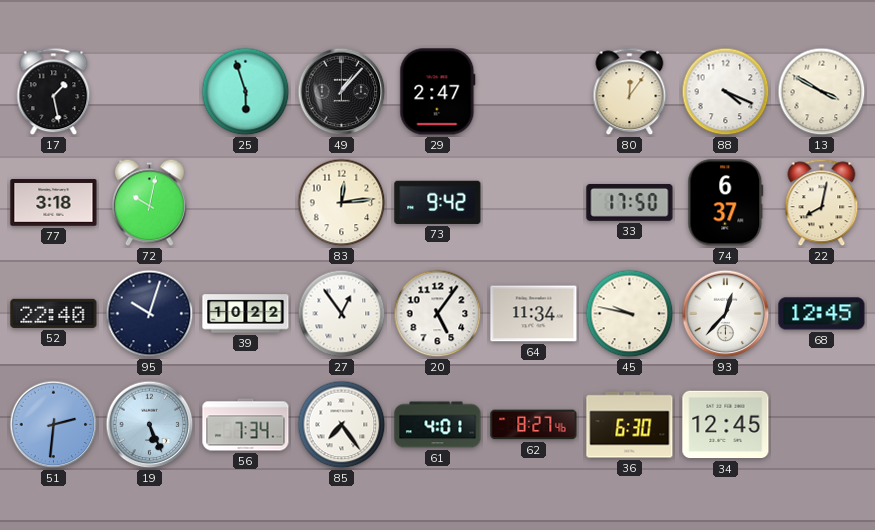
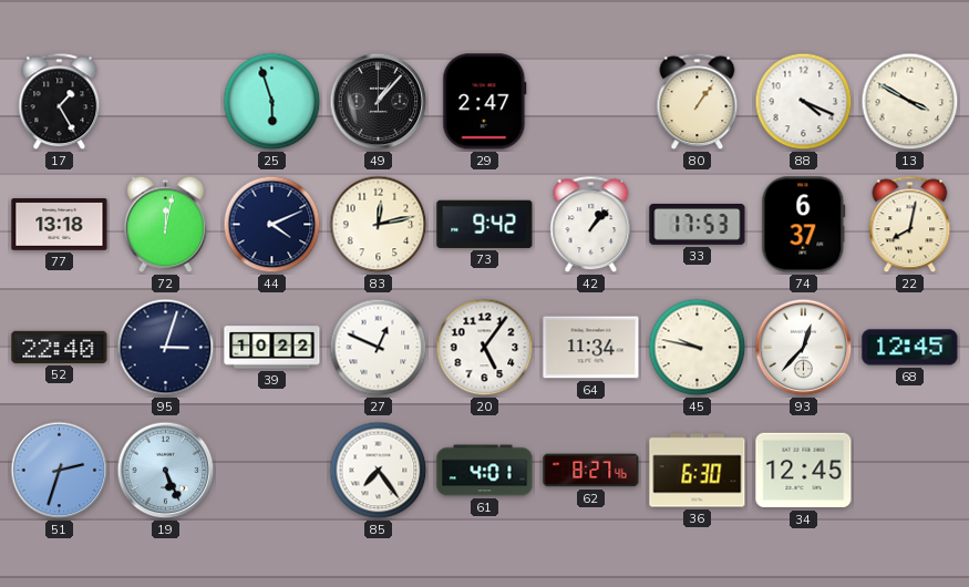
17: 1:28 -> 1:25 (60, 102)
80: 12:06 -> 1:06 (698, 102)
77: 3:18 -> 13:18 (60, 225)
72: 10:02 -> 12:02 (165, 225)
44: none -> 4:11 (272, 225)
83: 12:14 -> 12:13 (379, 225)
42: none -> 1:07 (591, 225)
33: 17:50 -> 17:53 (698, 224)
95: 10:03 -> 3:03 (166, 348)
27: 12:54 -> 12:49 (379, 348)
51: 2:31 -> 2:33 (60, 471)
56: 7:34 -> none (246, 425)
